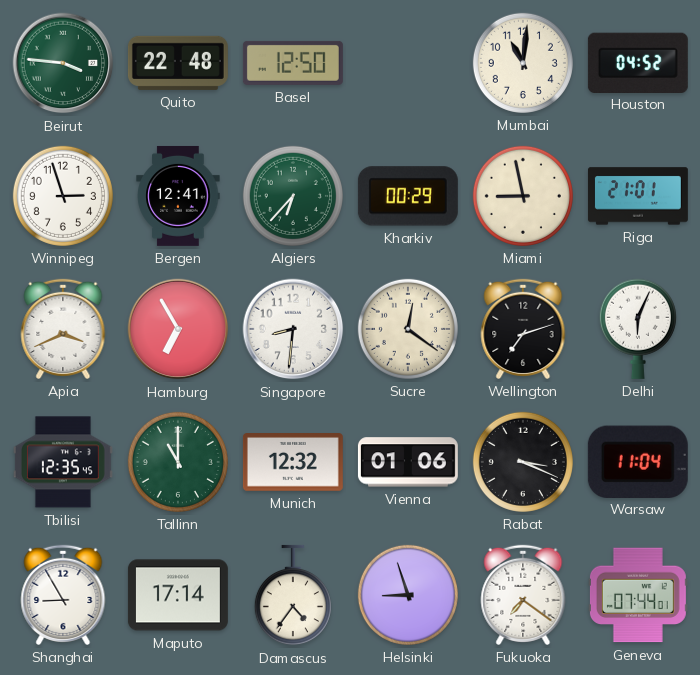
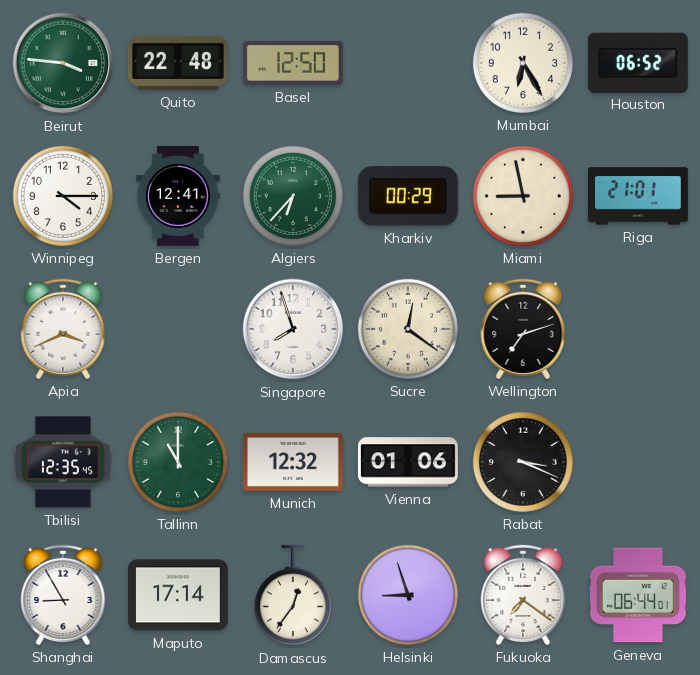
Mumbai: 11:01 -> 6:25 (523, 63)
Houston: 04:52 -> 06:52 (638, 62)
Winnipeg: 2:57 -> 4:15 (63, 196)
Hamburg: 6:55 -> none (178, 329)
Singapore: 8:31 -> 7:57 (293, 329)
Delhi: 6:04 -> none (638, 329)
Warsaw: 11:04 -> none (638, 461)
Damascus: 4:36 -> 12:36 (293, 595)
Geneva: 07:44 -> 06:44 (638, 595)
